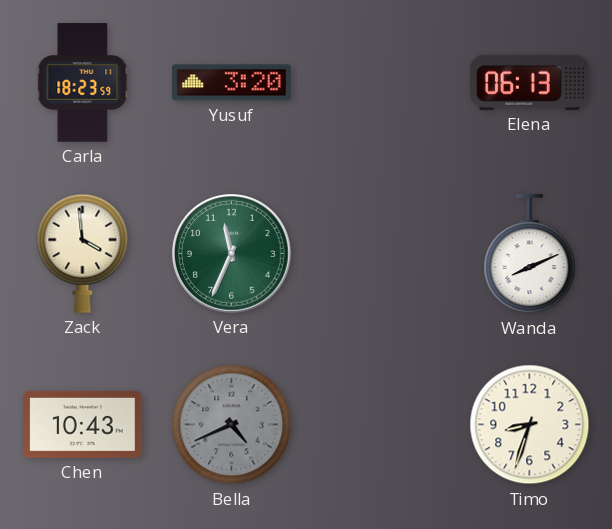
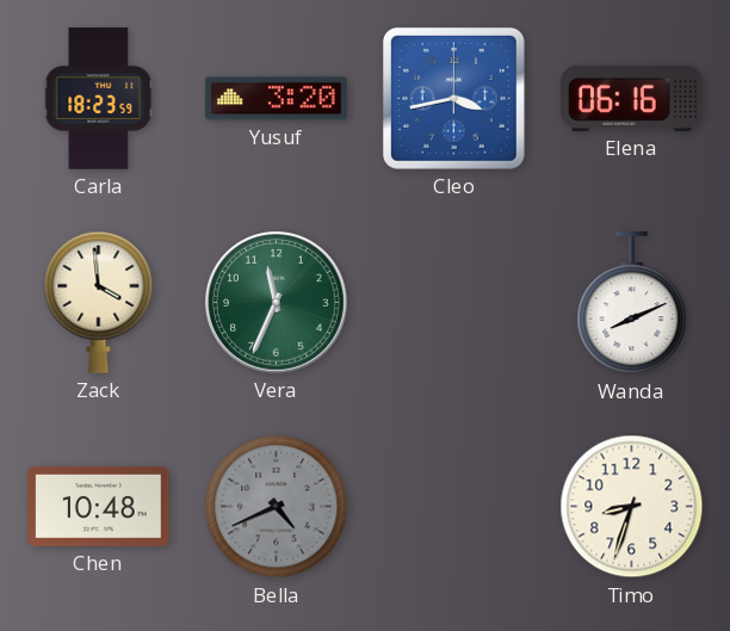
Cleo: none -> 3:43 (453, 98)
Elena: 06:13 -> 06:16 (632, 98)
Chen: 10:43 -> 10:48 (99, 506)
